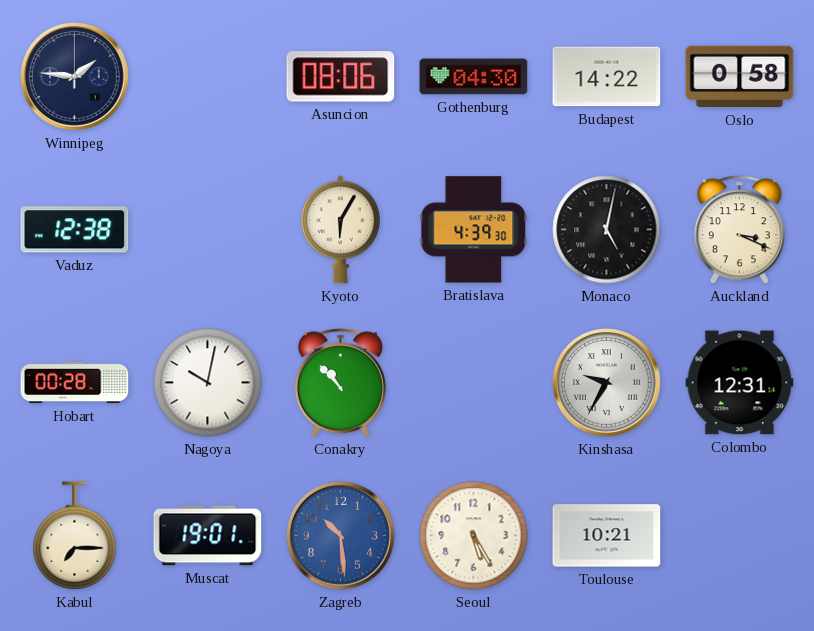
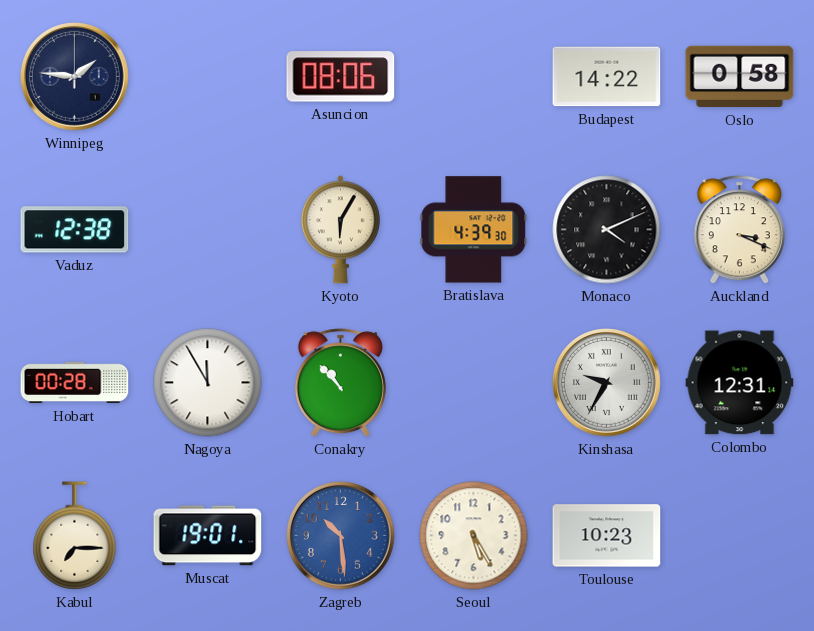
Gothenburg: 04:30 -> none (474, 77)
Monaco: 5:02 -> 4:11 (607, 230)
Nagoya: 10:02 -> 11:55 (208, 383)
Toulouse: 10:21 -> 10:23 (607, 536)
